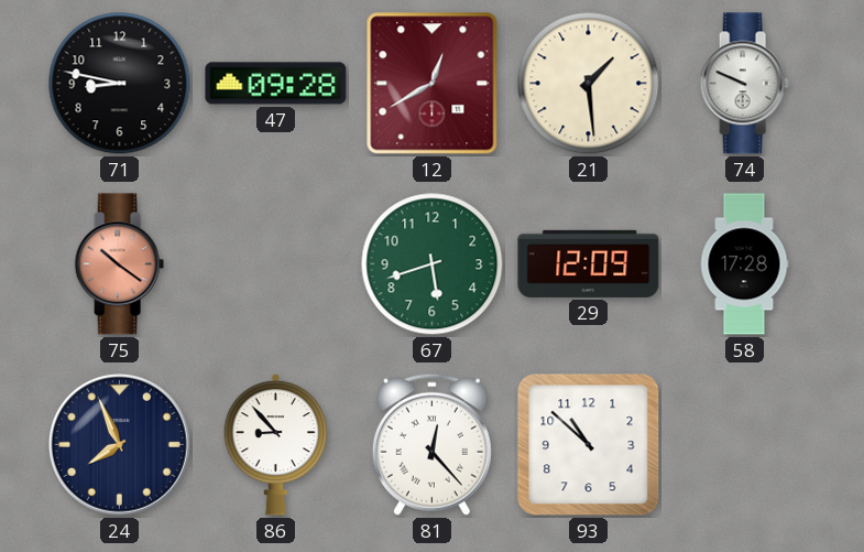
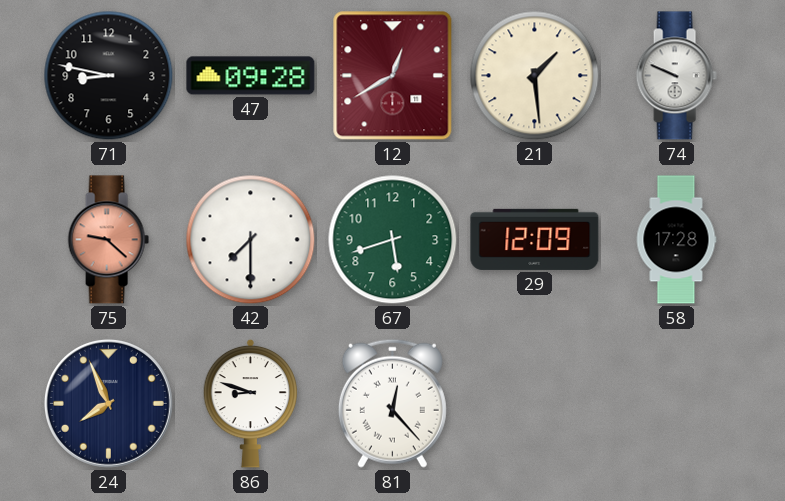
75: 10:21 -> 9:22 (108, 240)
42: none -> 7:30 (251, 240)
86: 8:53 -> 8:48 (251, 403)
93: 10:52 -> none (589, 445)
